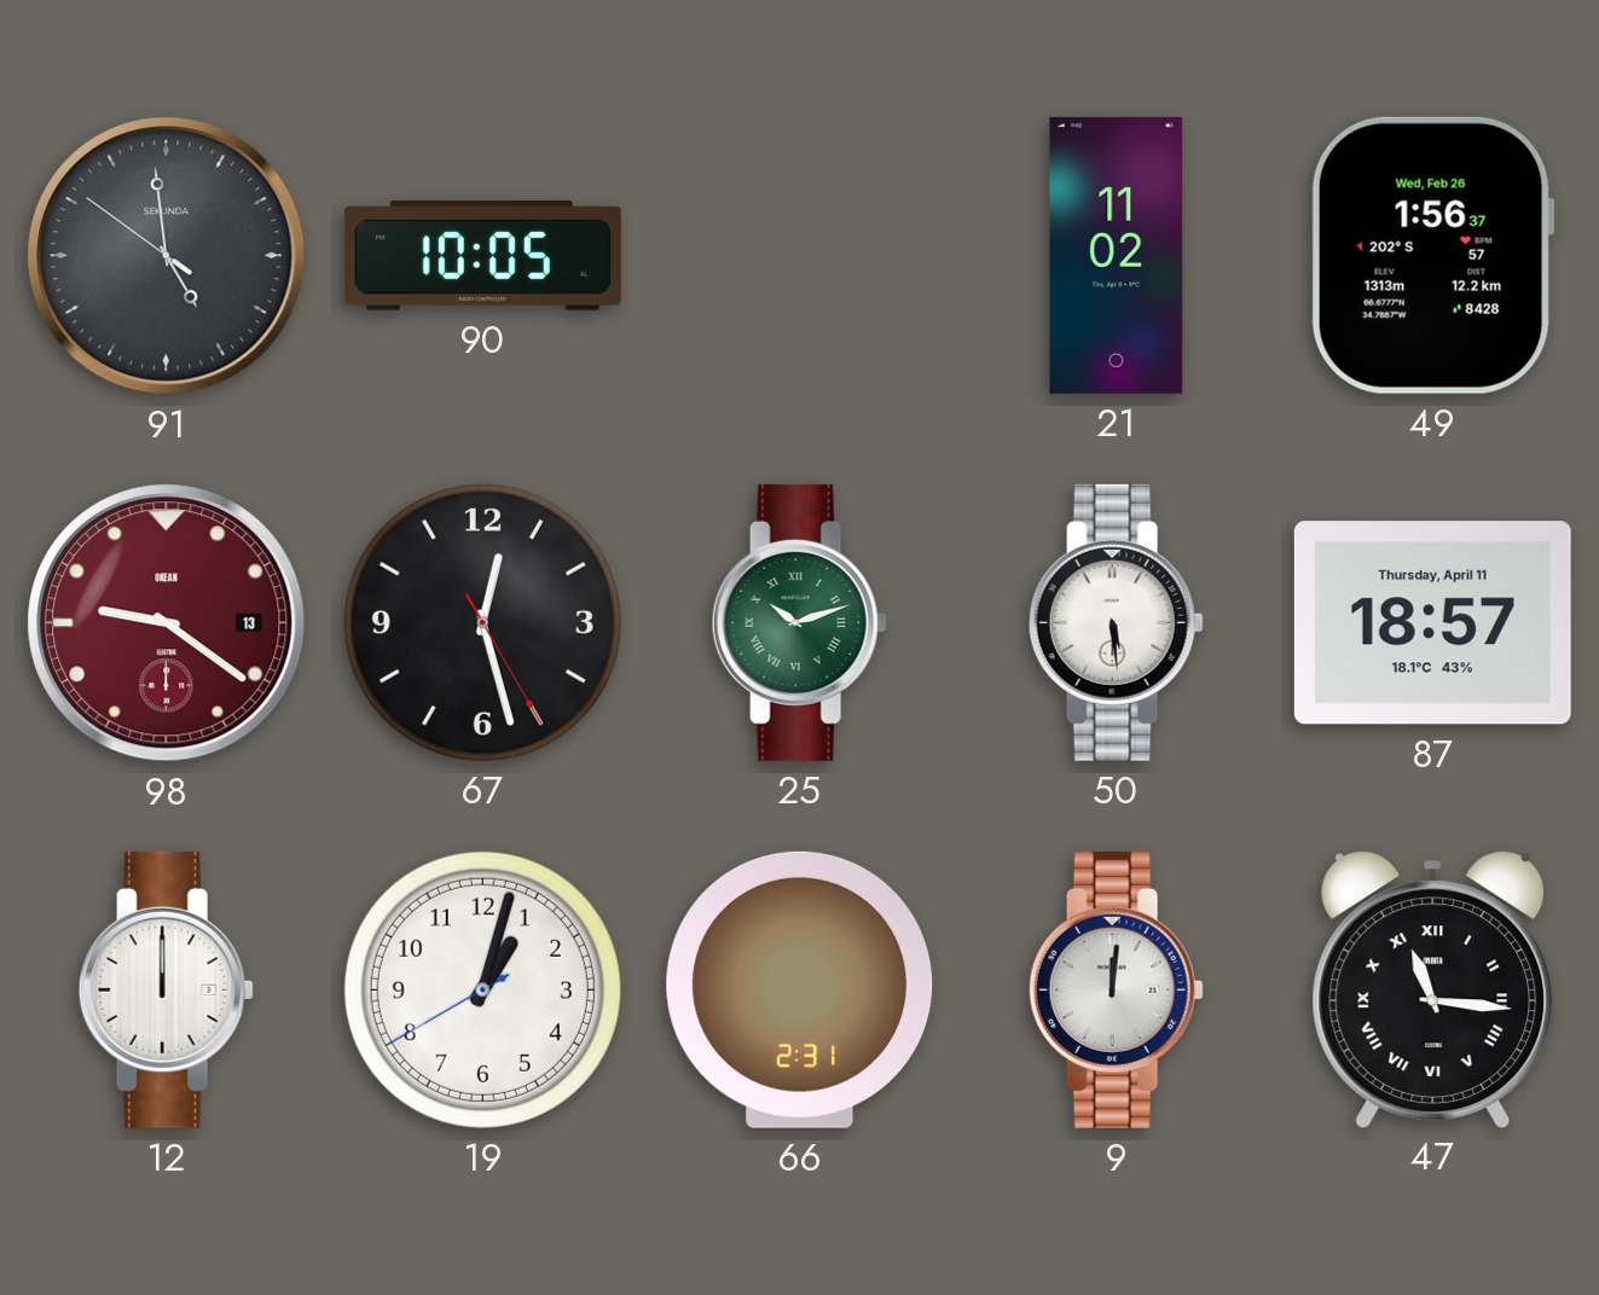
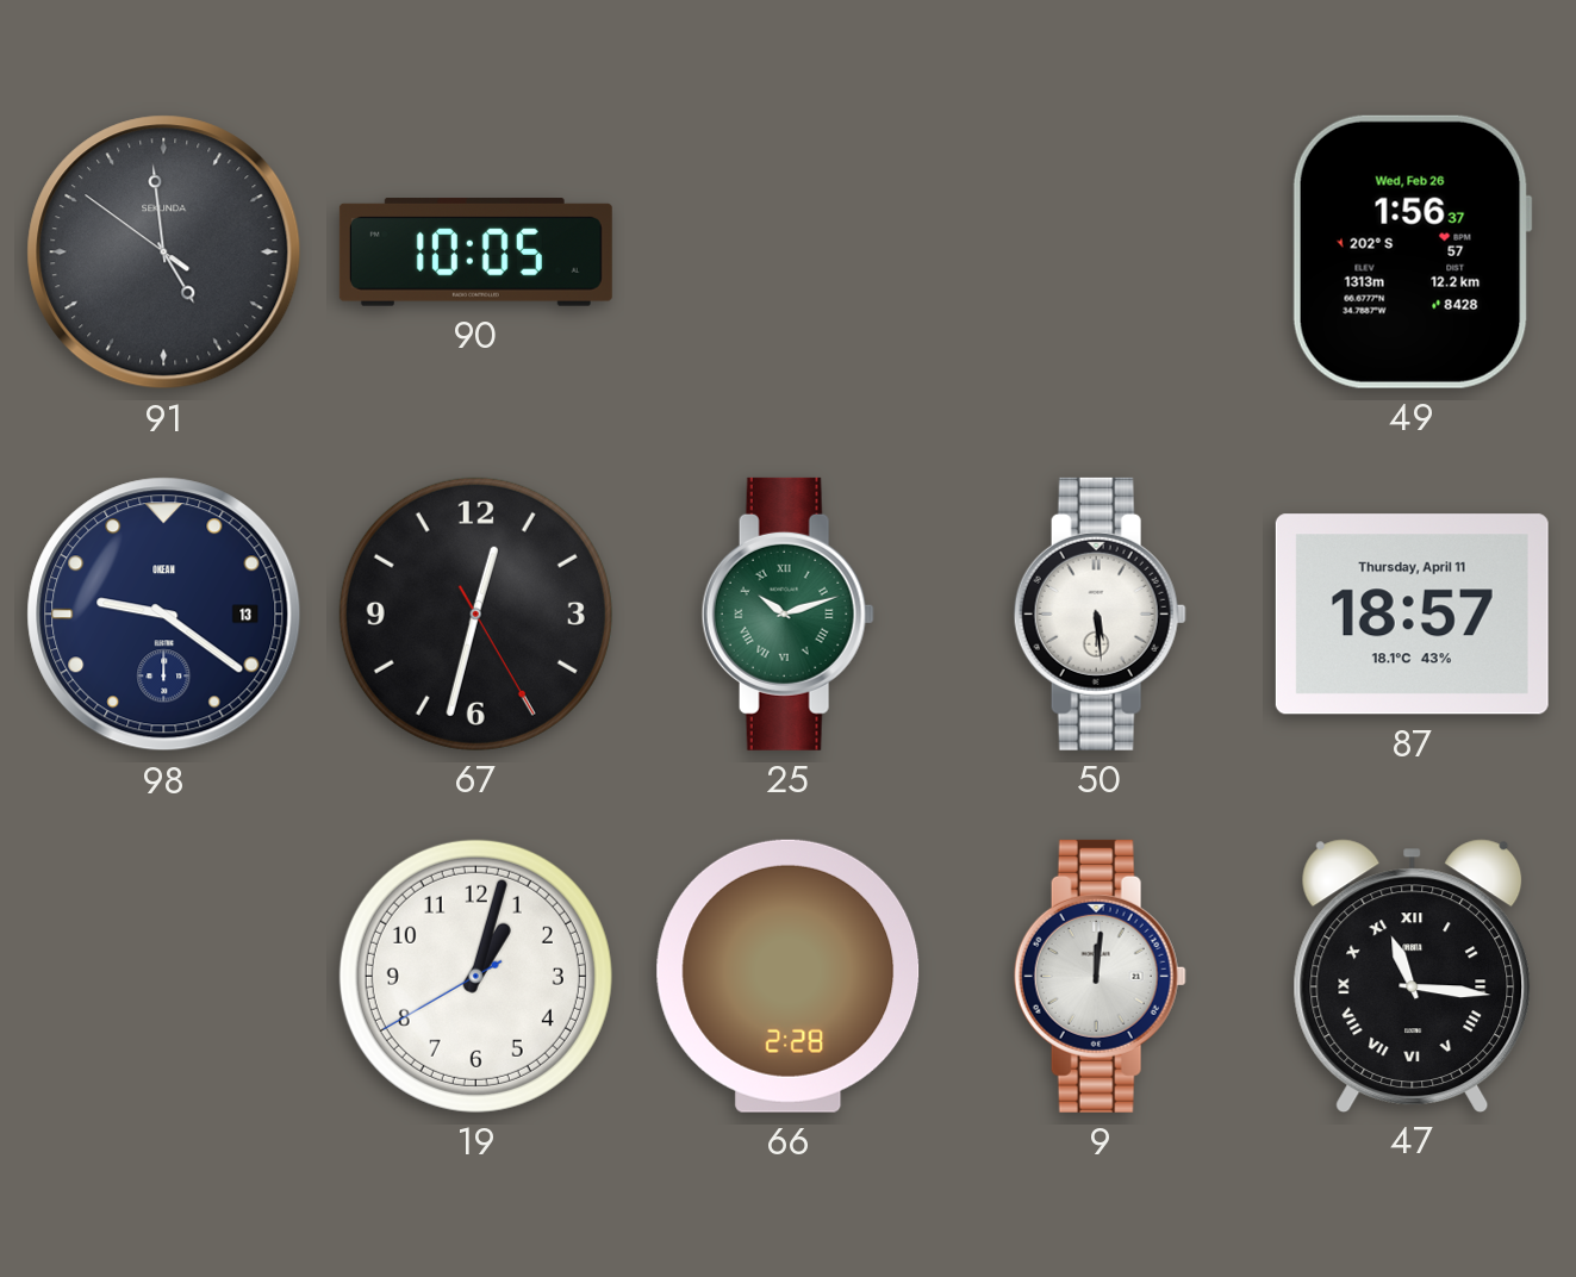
21: 11:02 -> none (1117, 255)
98 dial: burgundy -> navy (164, 615)
67: 12:27 -> 12:32 (475, 613)
12: 12:00 -> none (166, 989)
66: 2:31 -> 2:28 (789, 976)
